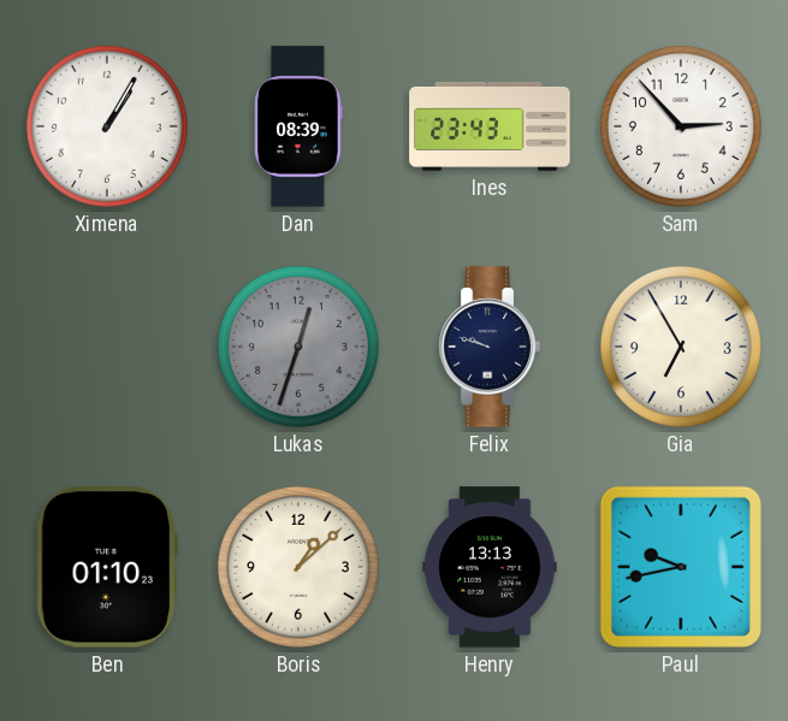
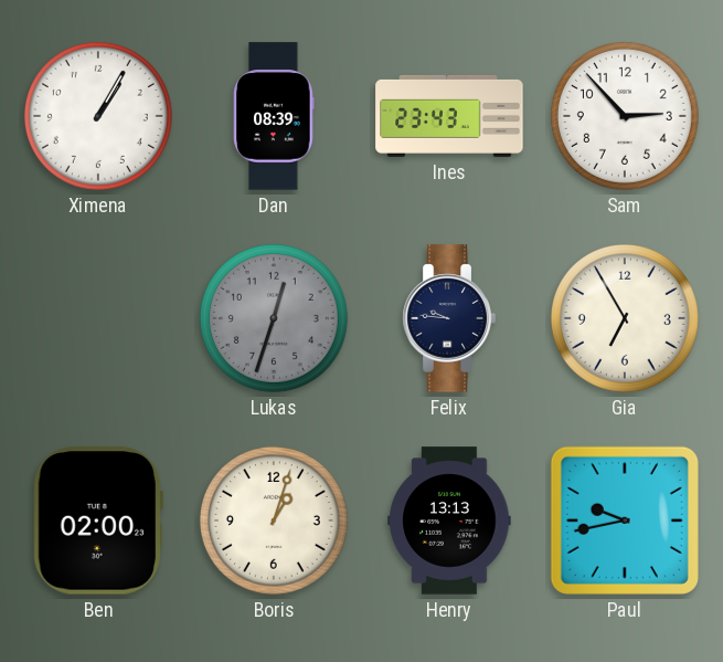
Felix: 9:48 -> 9:46 (449, 318)
Ben: 01:10 -> 02:00 (97, 521)
Boris: 1:08 -> 1:03 (274, 521)
